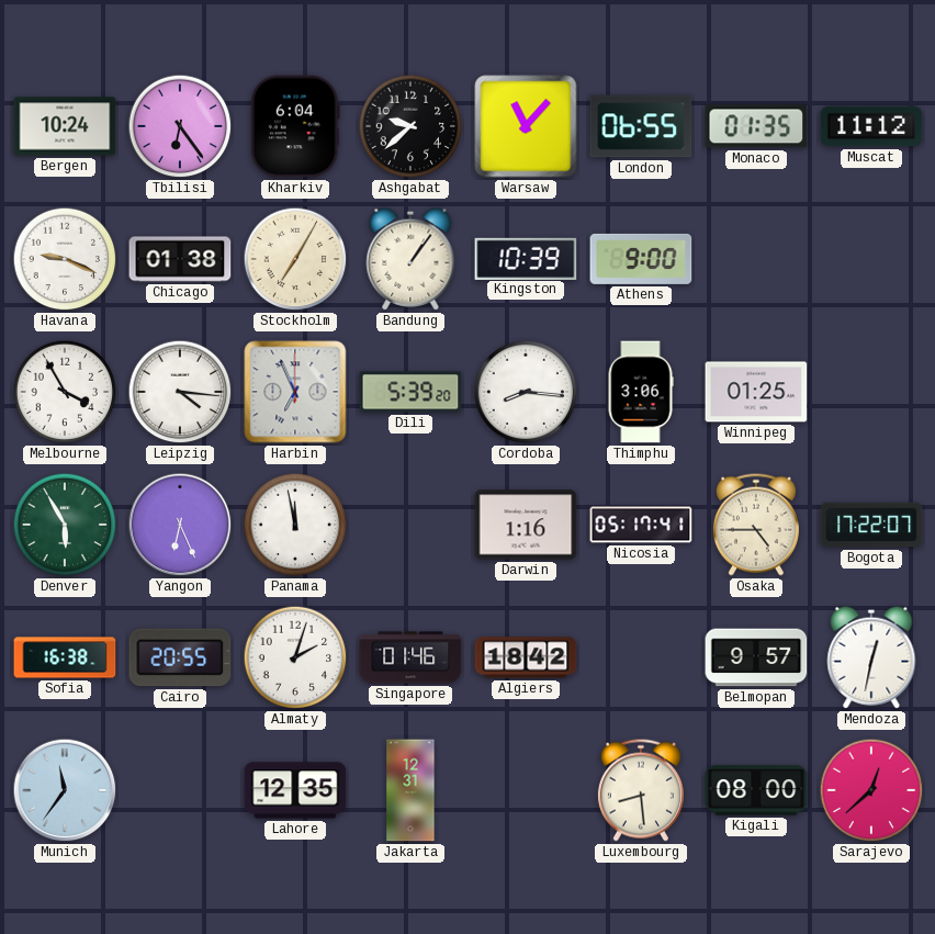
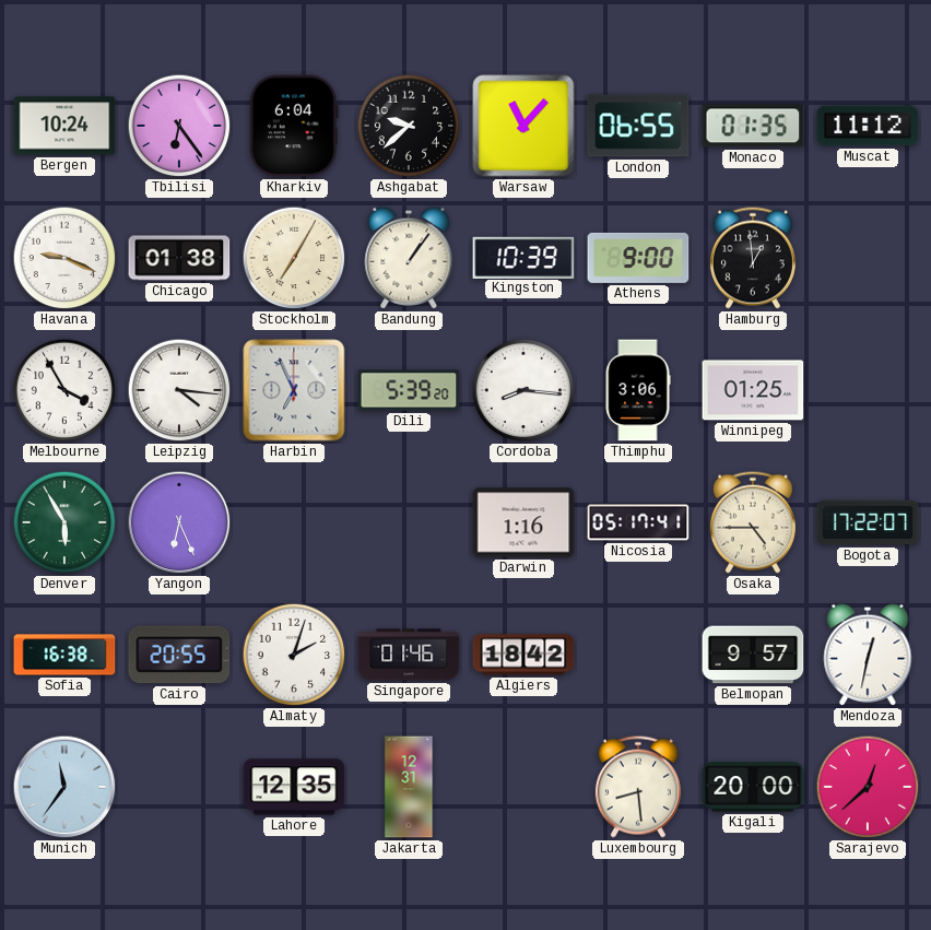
Hamburg: none -> 12:59 (753, 258)
Panama: 11:58 -> none (295, 525)
Kigali: 08:00 -> 20:00 (753, 787)
